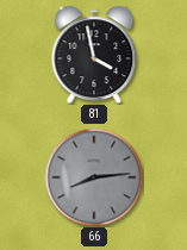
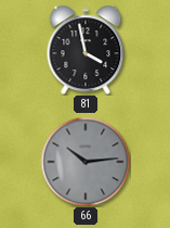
66: 8:14 -> 10:14 (86, 162)
